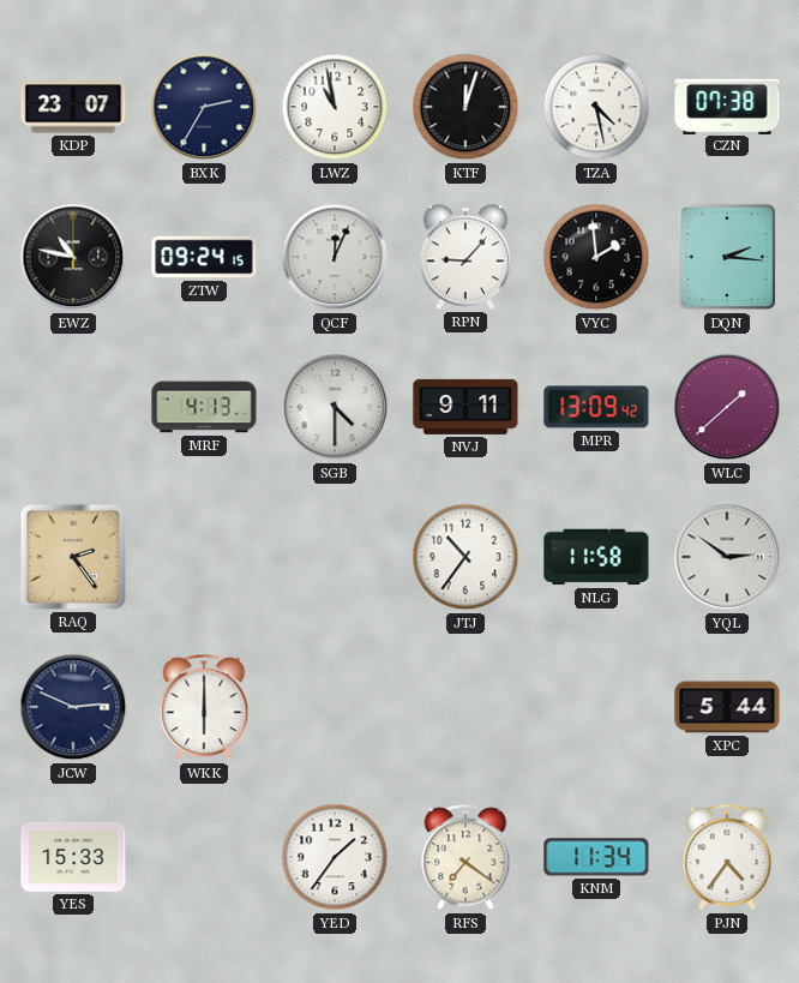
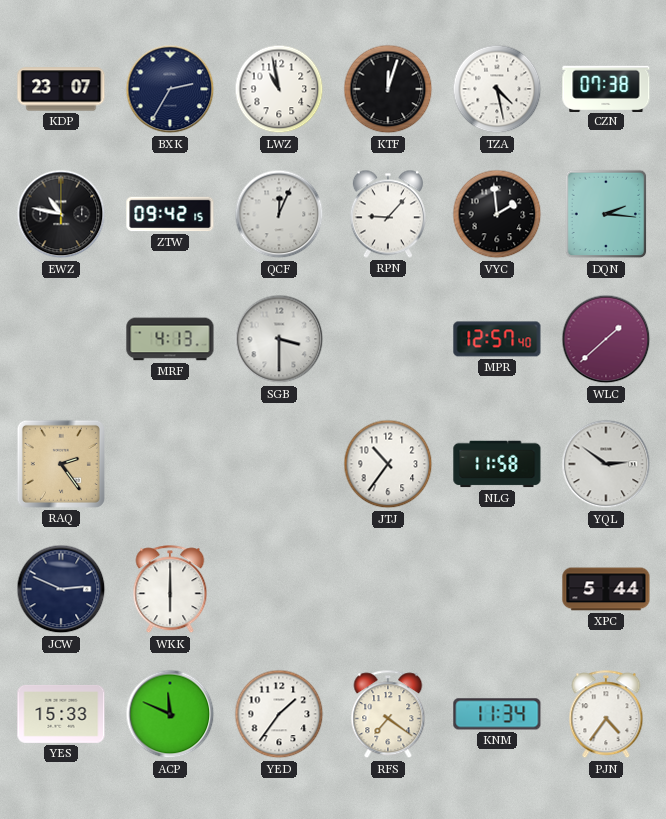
ZTW: 09:24 -> 09:42 (170, 214)
SGB: 4:30 -> 3:30 (279, 339)
NVJ: 9:11 -> none (465, 407)
MPR: 13:09 -> 12:57 (497, 339)
ACP: none -> 11:49 (170, 714)
